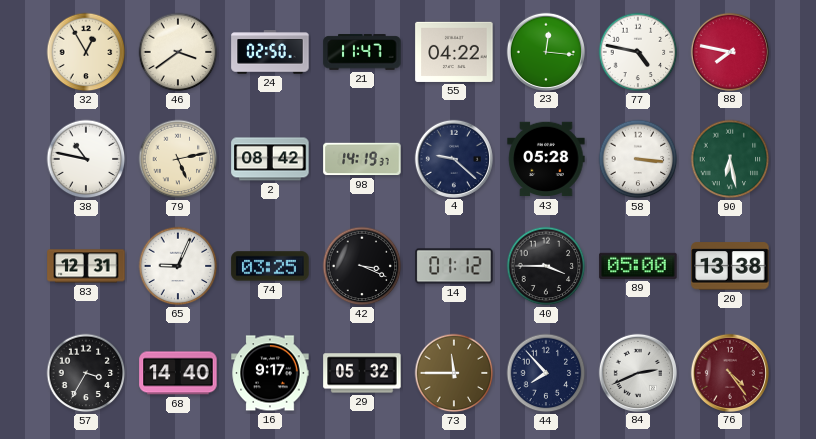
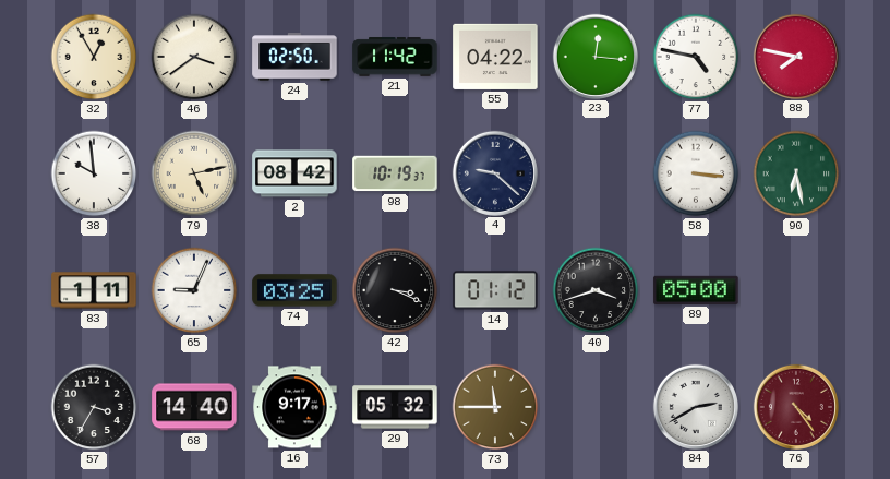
21: 11:47 -> 11:42 (395, 57)
38: 10:47 -> 9:59 (94, 173)
98: 14:19 -> 10:19 (395, 173)
43: 05:28 -> none (546, 159)
83: 12:31 -> 1:11 (94, 290)
40: 3:45 -> 3:42 (596, 290)
20: 13:38 -> none (730, 266)
44: 7:53 -> none (546, 373)
84: 2:41 -> 2:40 (695, 406)
